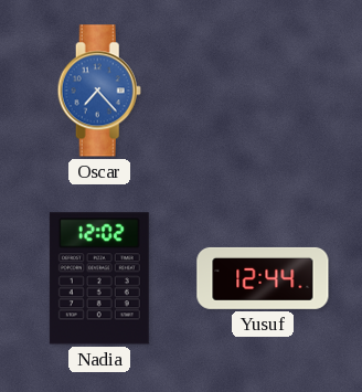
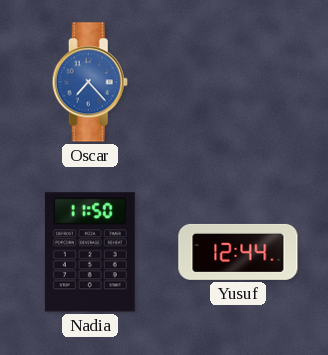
Nadia: 12:02 -> 11:50 (90, 252)
